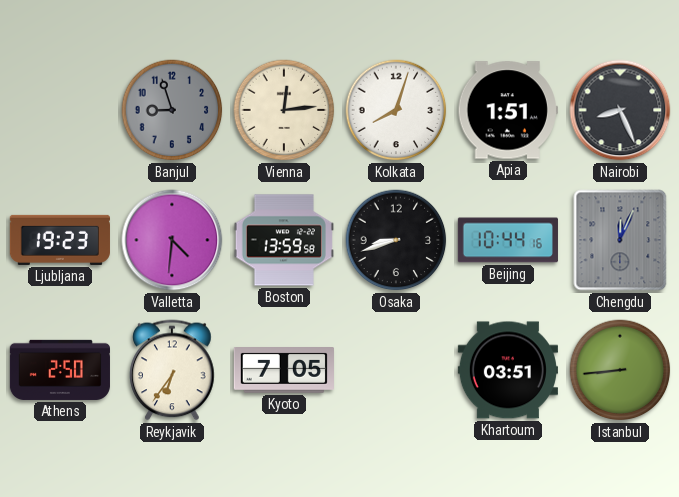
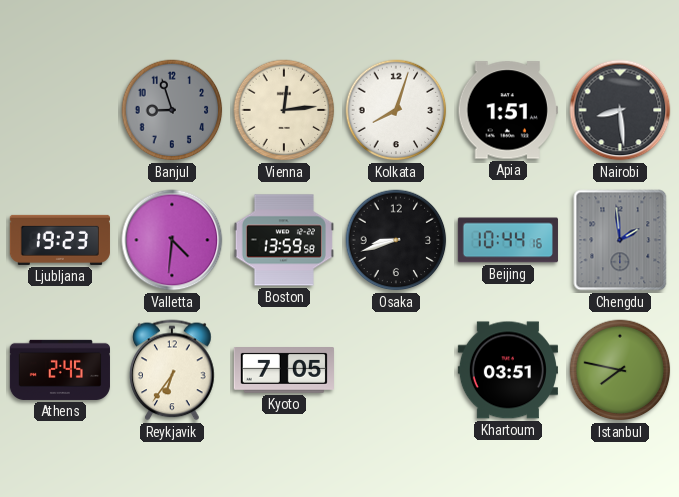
Nairobi: 8:26 -> 8:29 (620, 110)
Chengdu: 12:04 -> 1:59 (620, 240)
Athens: 2:50 -> 2:45 (60, 370)
Istanbul: 8:44 -> 7:47 (620, 370)
